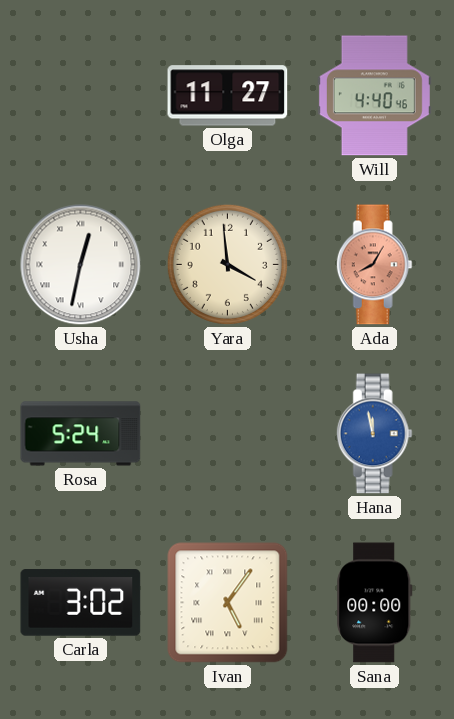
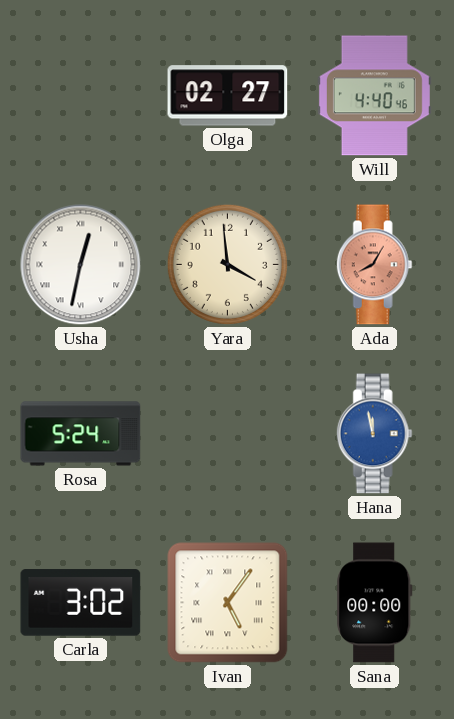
Olga: 11:27 -> 02:27 (228, 96)
